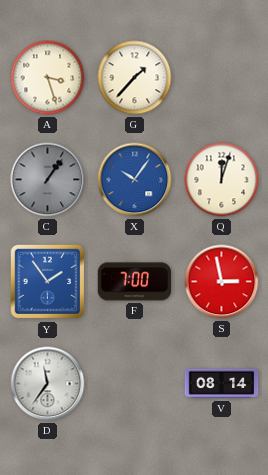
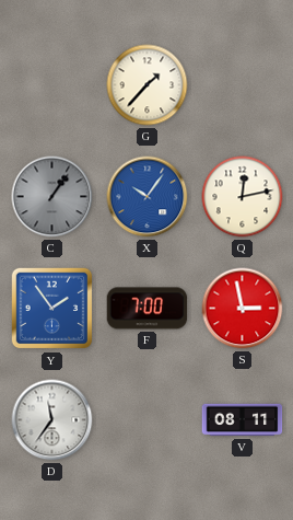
A: 3:27 -> none (48, 78)
Q: 12:03 -> 12:13 (243, 197)
V: 08:14 -> 08:11 (243, 420)
